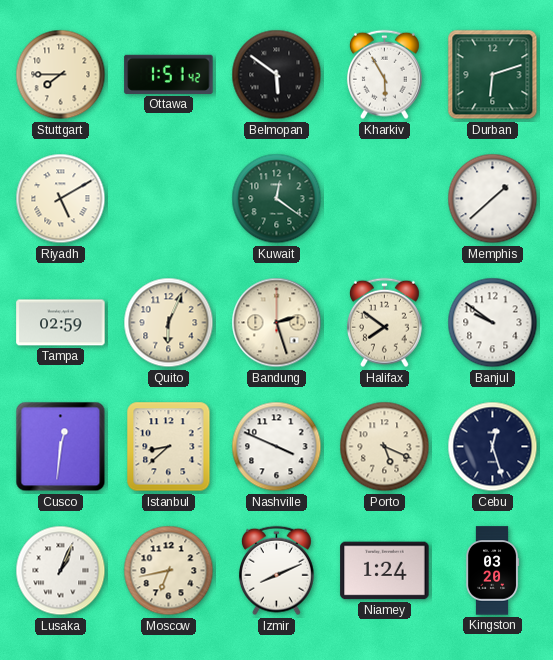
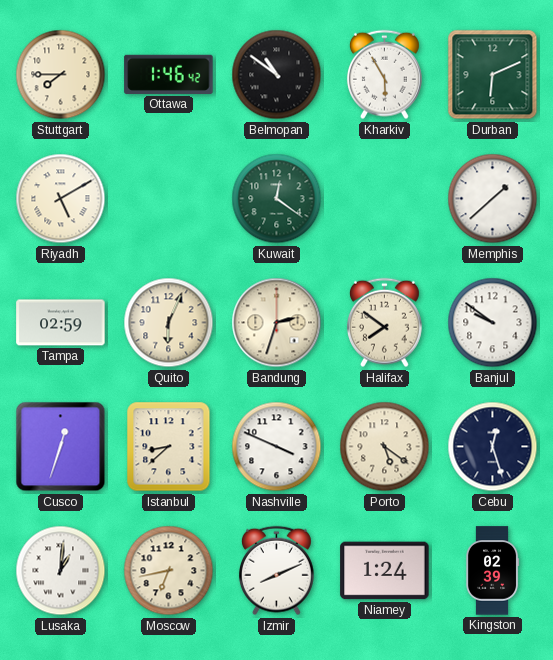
Ottawa: 1:51 -> 1:46 (169, 74)
Belmopan: 5:51 -> 10:51 (277, 75)
Durban: 6:12 -> 6:11 (493, 75)
Bandung: 2:27 -> 2:33 (277, 323)
Cusco: 12:31 -> 12:33 (61, 447)
Porto: 5:19 -> 5:21 (385, 447)
Lusaka: 1:04 -> 1:01 (61, 571)
Kingston: 03:20 -> 02:39 (492, 571)
